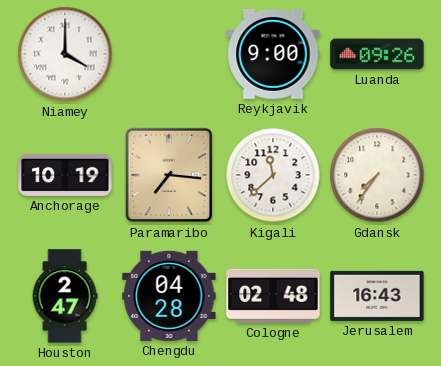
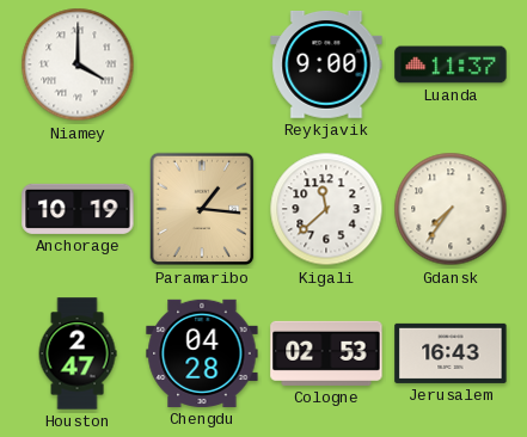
Luanda: 09:26 -> 11:37 (451, 64)
Paramaribo: 7:16 -> 1:16 (202, 209)
Cologne: 02:48 -> 02:53 (326, 353)
